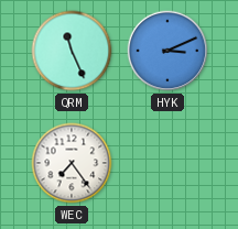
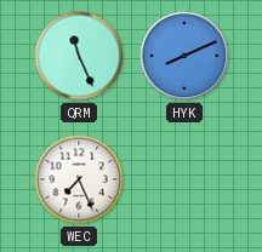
HYK: 3:11 -> 8:11 (184, 56)
WEC: 7:24 -> 7:26 (79, 179)
